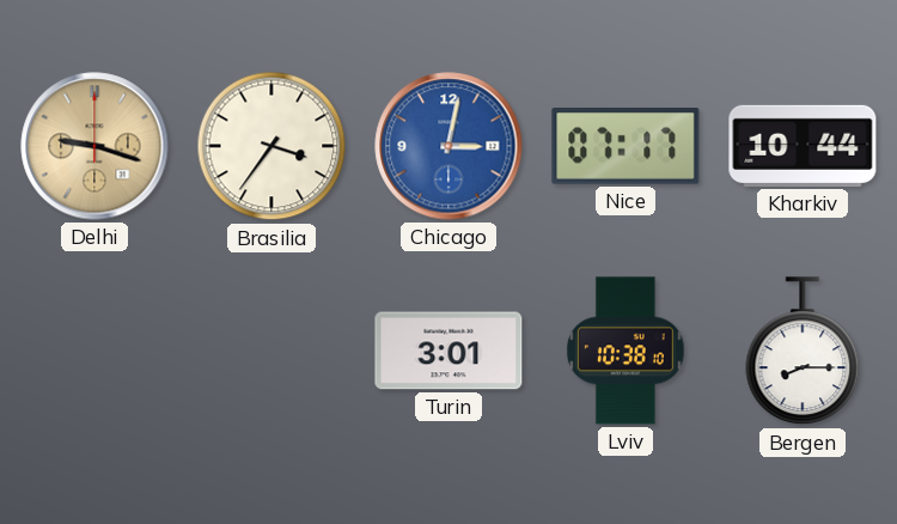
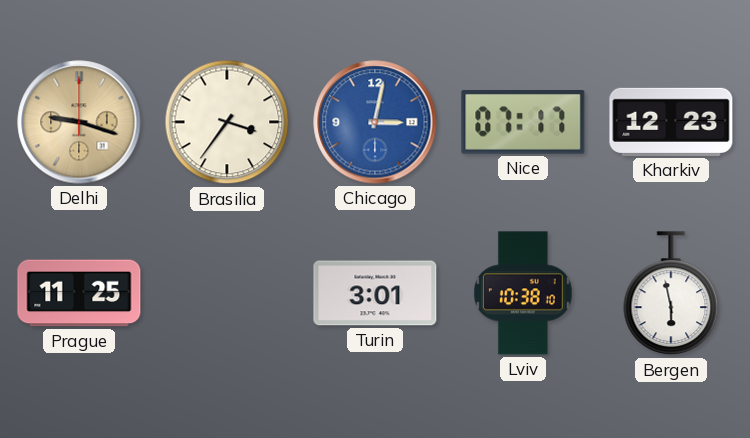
Kharkiv: 10:44 -> 12:23 (671, 122)
Prague: none -> 11:25 (79, 293)
Bergen: 8:15 -> 5:58 (671, 294)
